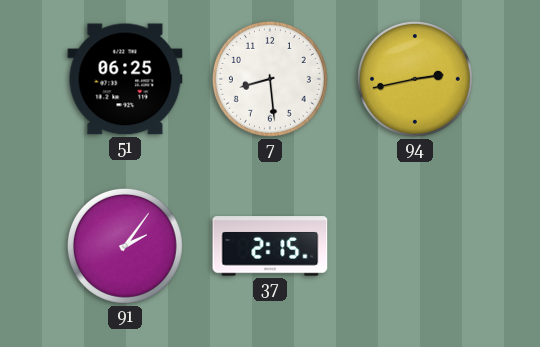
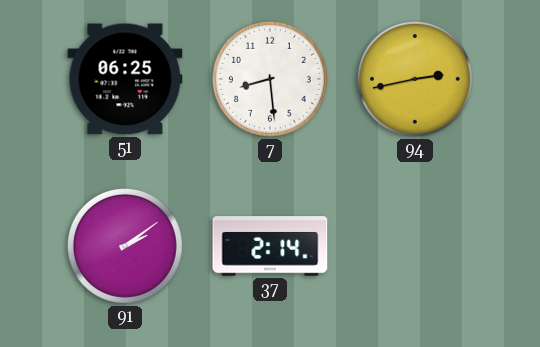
91: 2:06 -> 2:09 (125, 246)
37: 2:15 -> 2:14 (270, 246)
